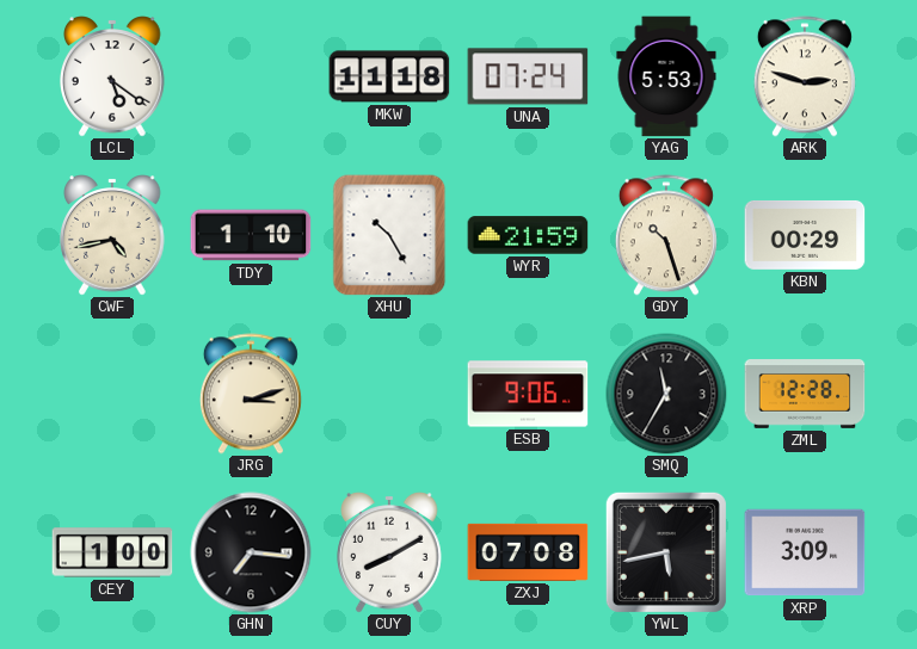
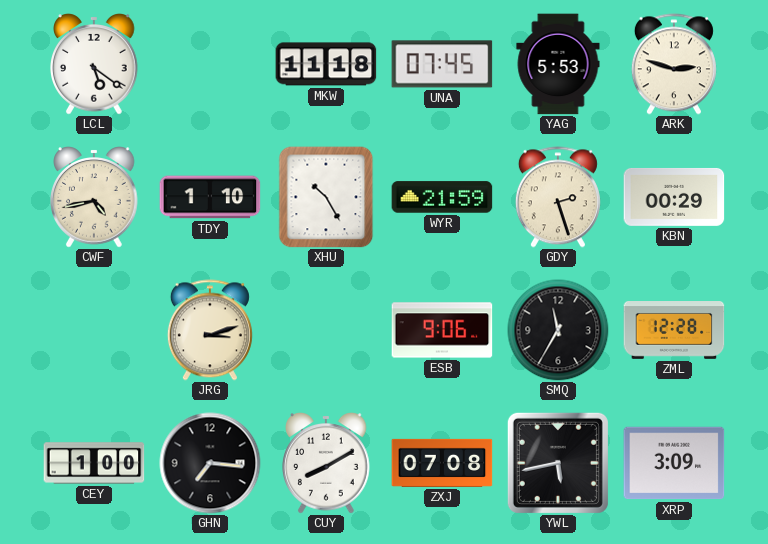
UNA: 07:24 -> 07:45 (442, 64)
GDY: 10:27 -> 2:27 (558, 197)
